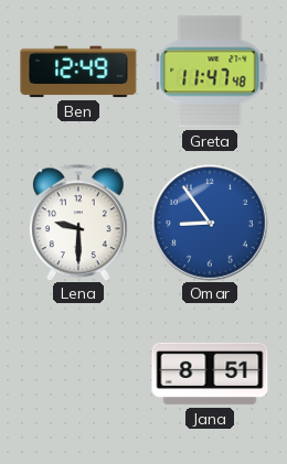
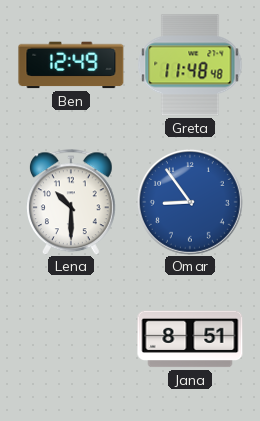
Greta: 11:47 -> 11:48 (190, 65)
Lena: 9:30 -> 10:30 (72, 202)
